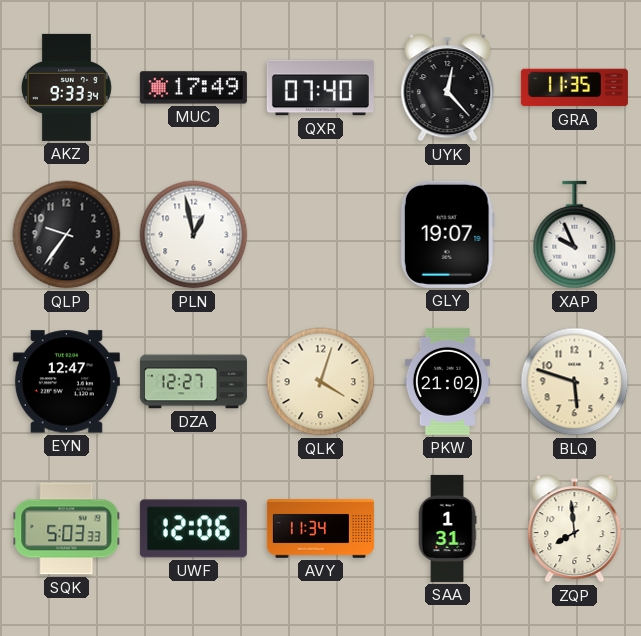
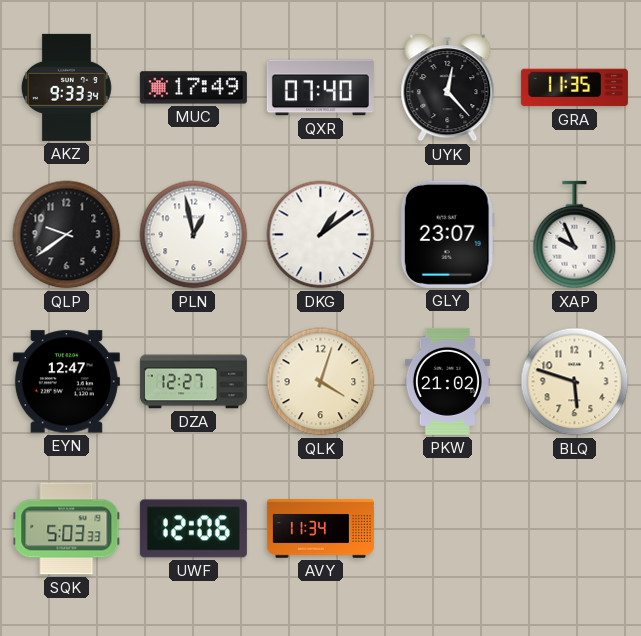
QLP: 9:36 -> 9:39 (67, 235)
DKG: none -> 1:09 (321, 235)
GLY: 19:07 -> 23:07 (447, 234)
SAA: 1:31 -> none (447, 528)
ZQP: 7:59 -> none (575, 529)
